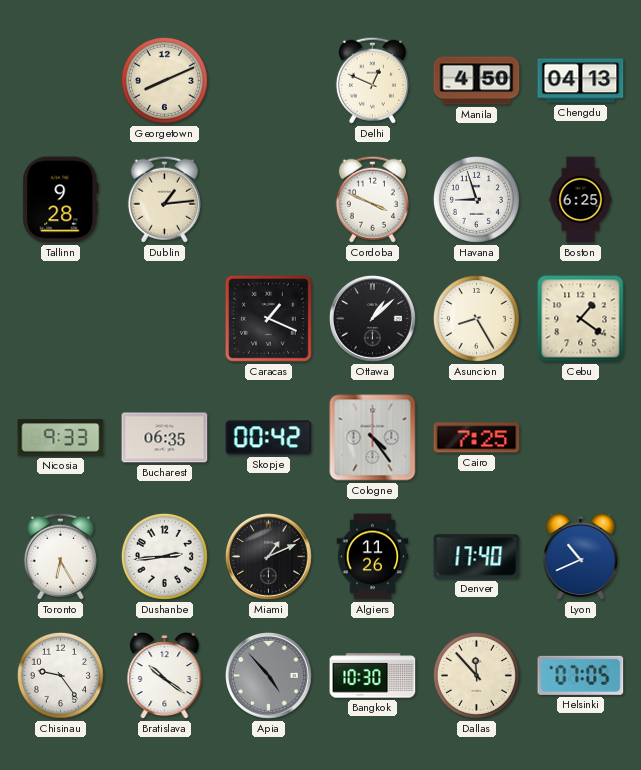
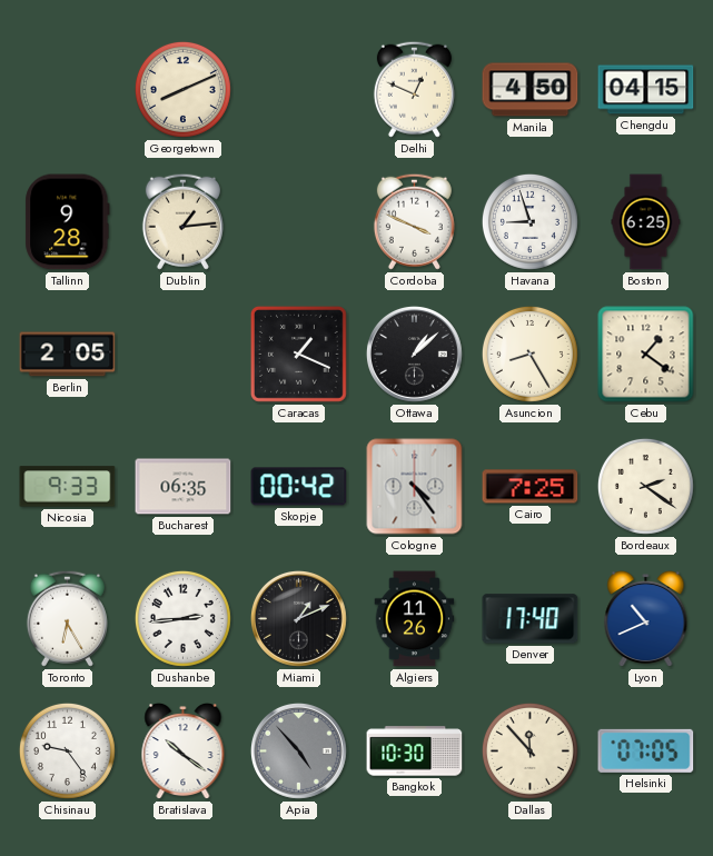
Chengdu: 04:13 -> 04:15 (646, 90)
Berlin: none -> 2:05 (68, 355)
Bordeaux: none -> 2:21 (645, 486)
